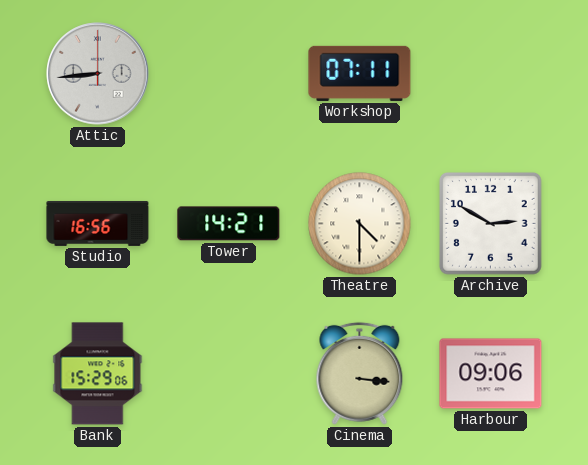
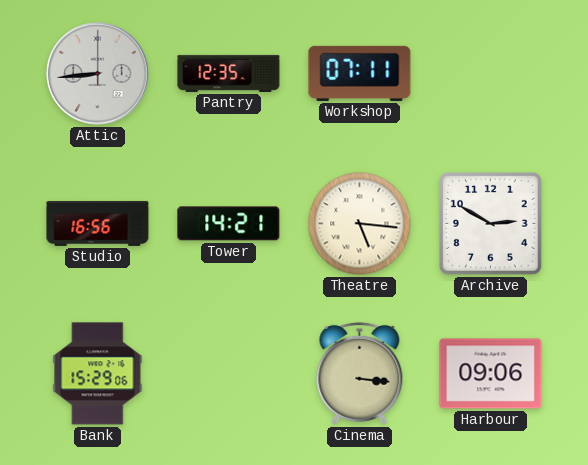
Pantry: none -> 12:35 (229, 73)
Theatre: 4:30 -> 5:16 (360, 224)
